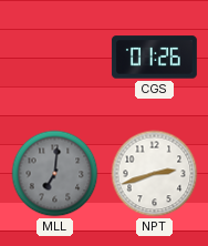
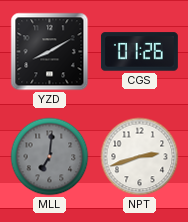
YZD: none -> 8:10 (50, 52)
